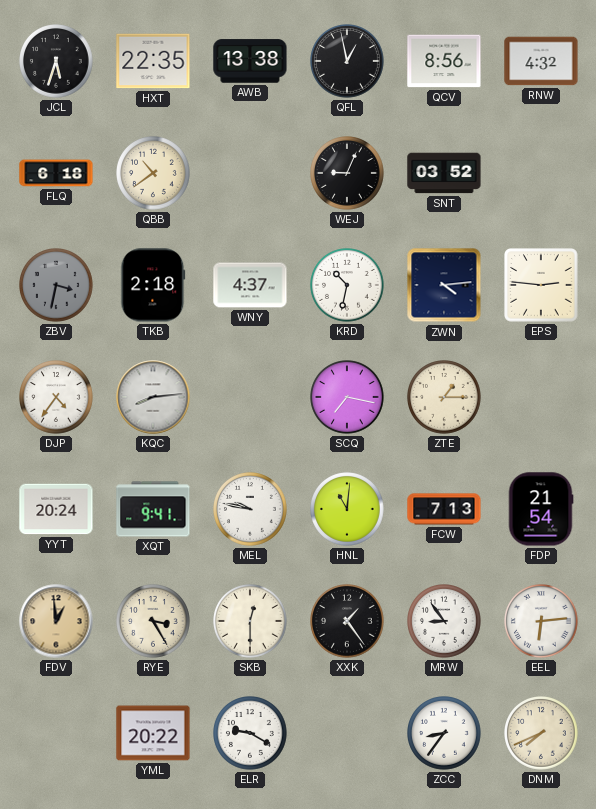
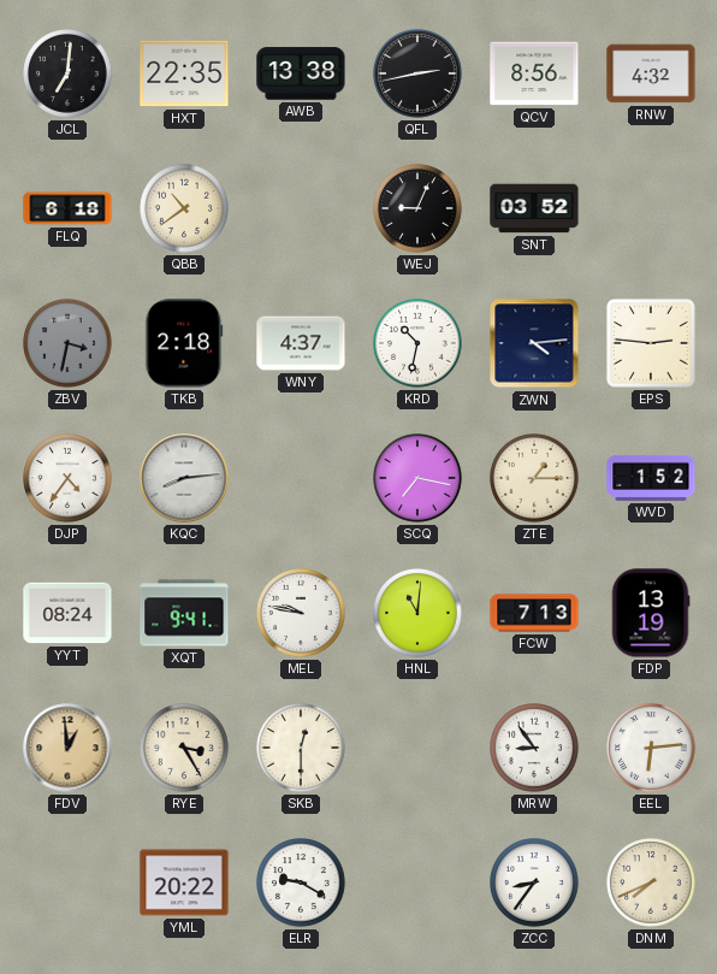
JCL: 5:33 -> 7:01 (69, 75)
QFL: 12:58 -> 2:43 (419, 75)
WVD: none -> 1:52 (651, 478)
YYT: 20:24 -> 08:24 (67, 613)
FDP: 21:54 -> 13:19 (651, 613)
XXK: 1:24 -> none (348, 622)
